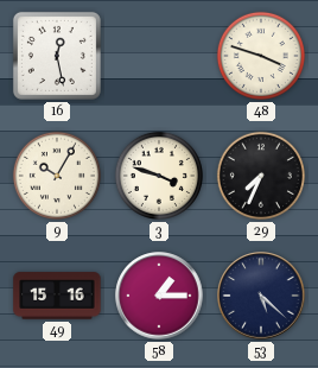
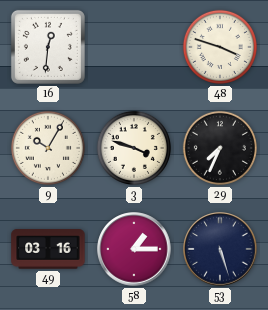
16: 12:28 -> 12:31 (48, 47)
49: 15:16 -> 03:16 (48, 249)
53: 5:22 -> 5:27 (220, 249)
